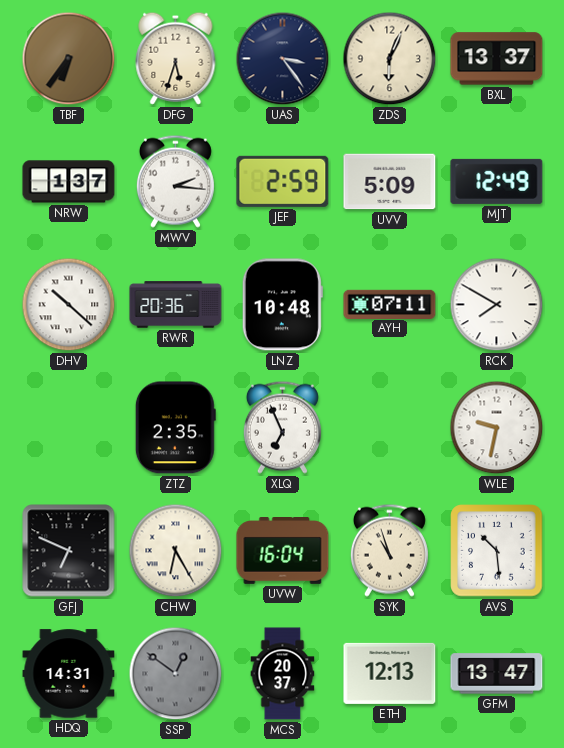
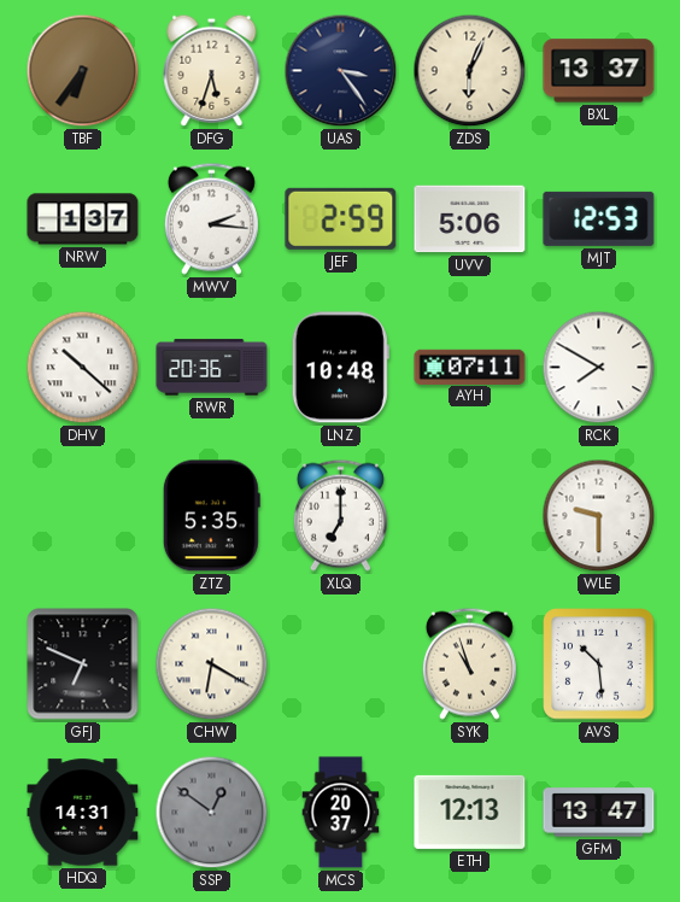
UVV: 5:09 -> 5:06 (470, 219)
MJT: 12:49 -> 12:53 (599, 218)
ZTZ: 2:35 -> 5:35 (211, 516)
XLQ: 6:56 -> 7:00 (340, 515)
WLE: 9:32 -> 9:30 (599, 516)
CHW: 6:25 -> 6:20 (212, 664)
UVW: 16:04 -> none (283, 551)
